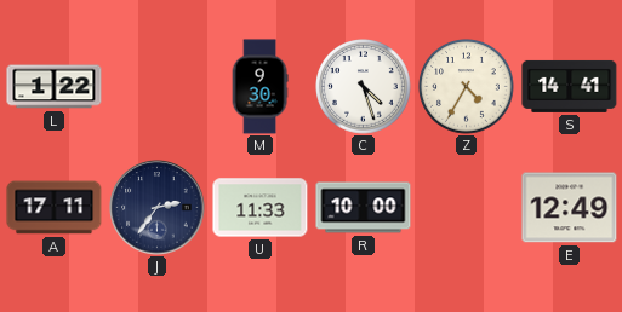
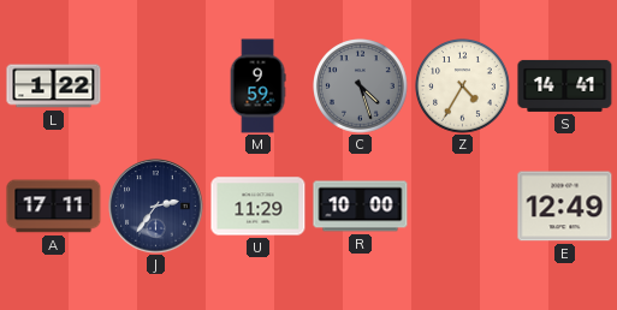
M: 9:30 -> 9:59 (257, 87)
C dial: white -> grey (361, 87)
U: 11:33 -> 11:29 (259, 207)
